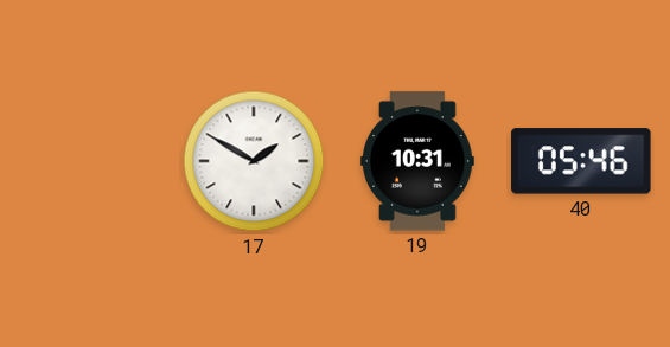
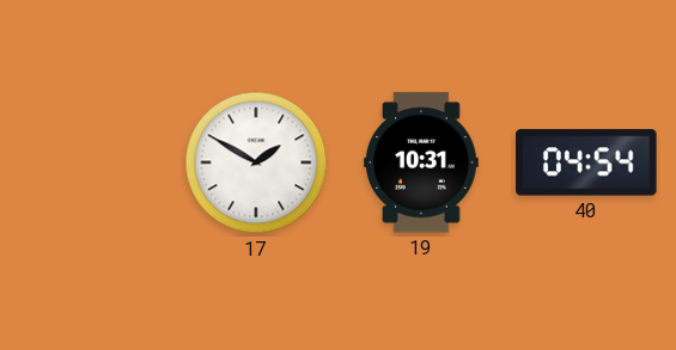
40: 05:46 -> 04:54 (586, 162)
